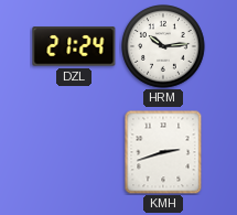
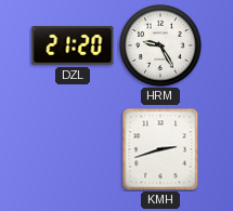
DZL: 21:24 -> 21:20 (73, 45)
HRM: 10:14 -> 9:25 (160, 45)
